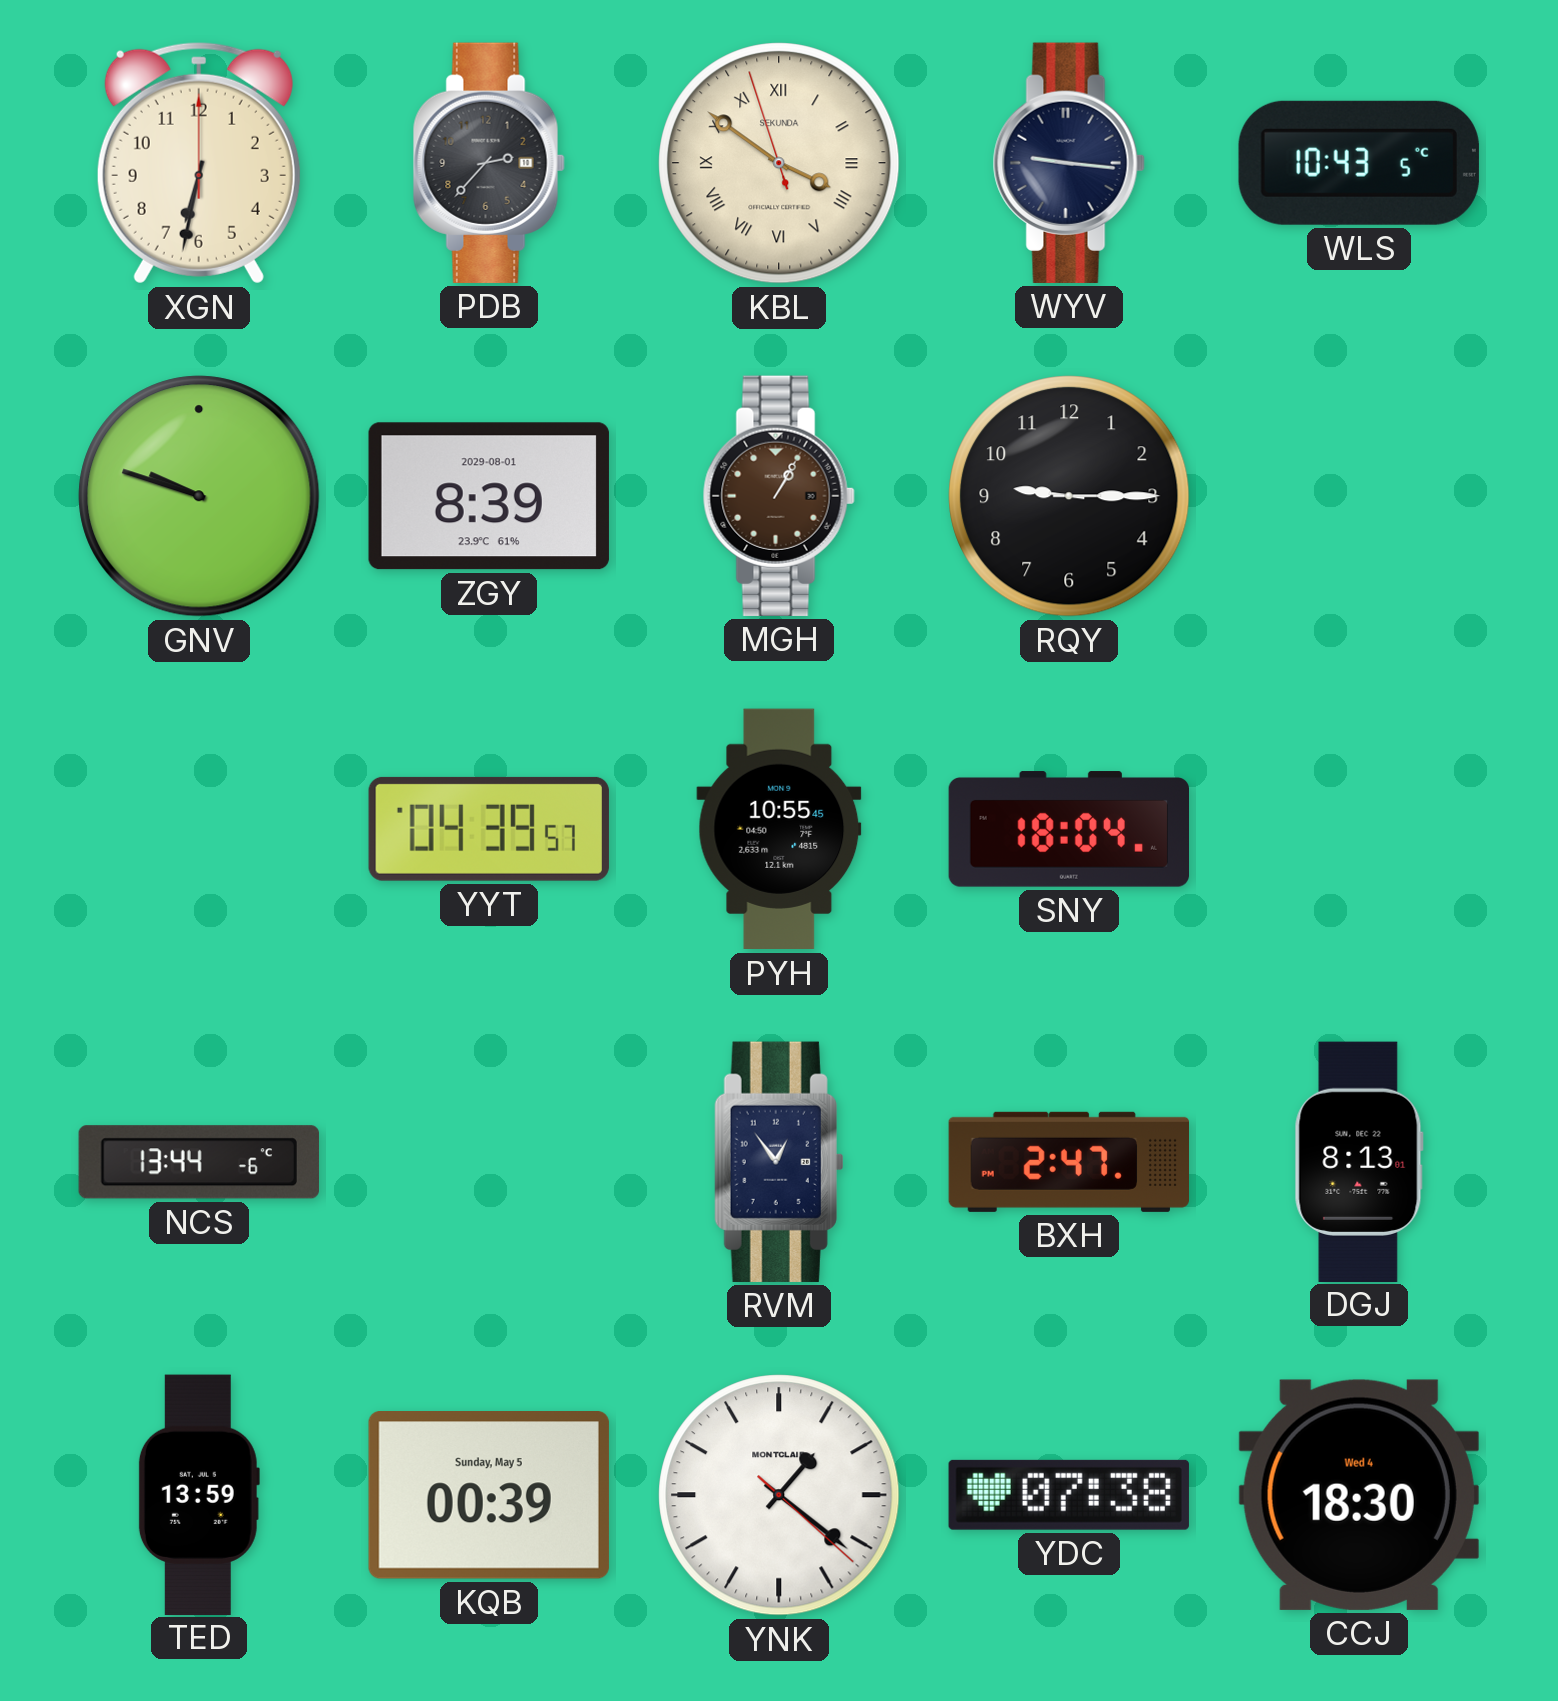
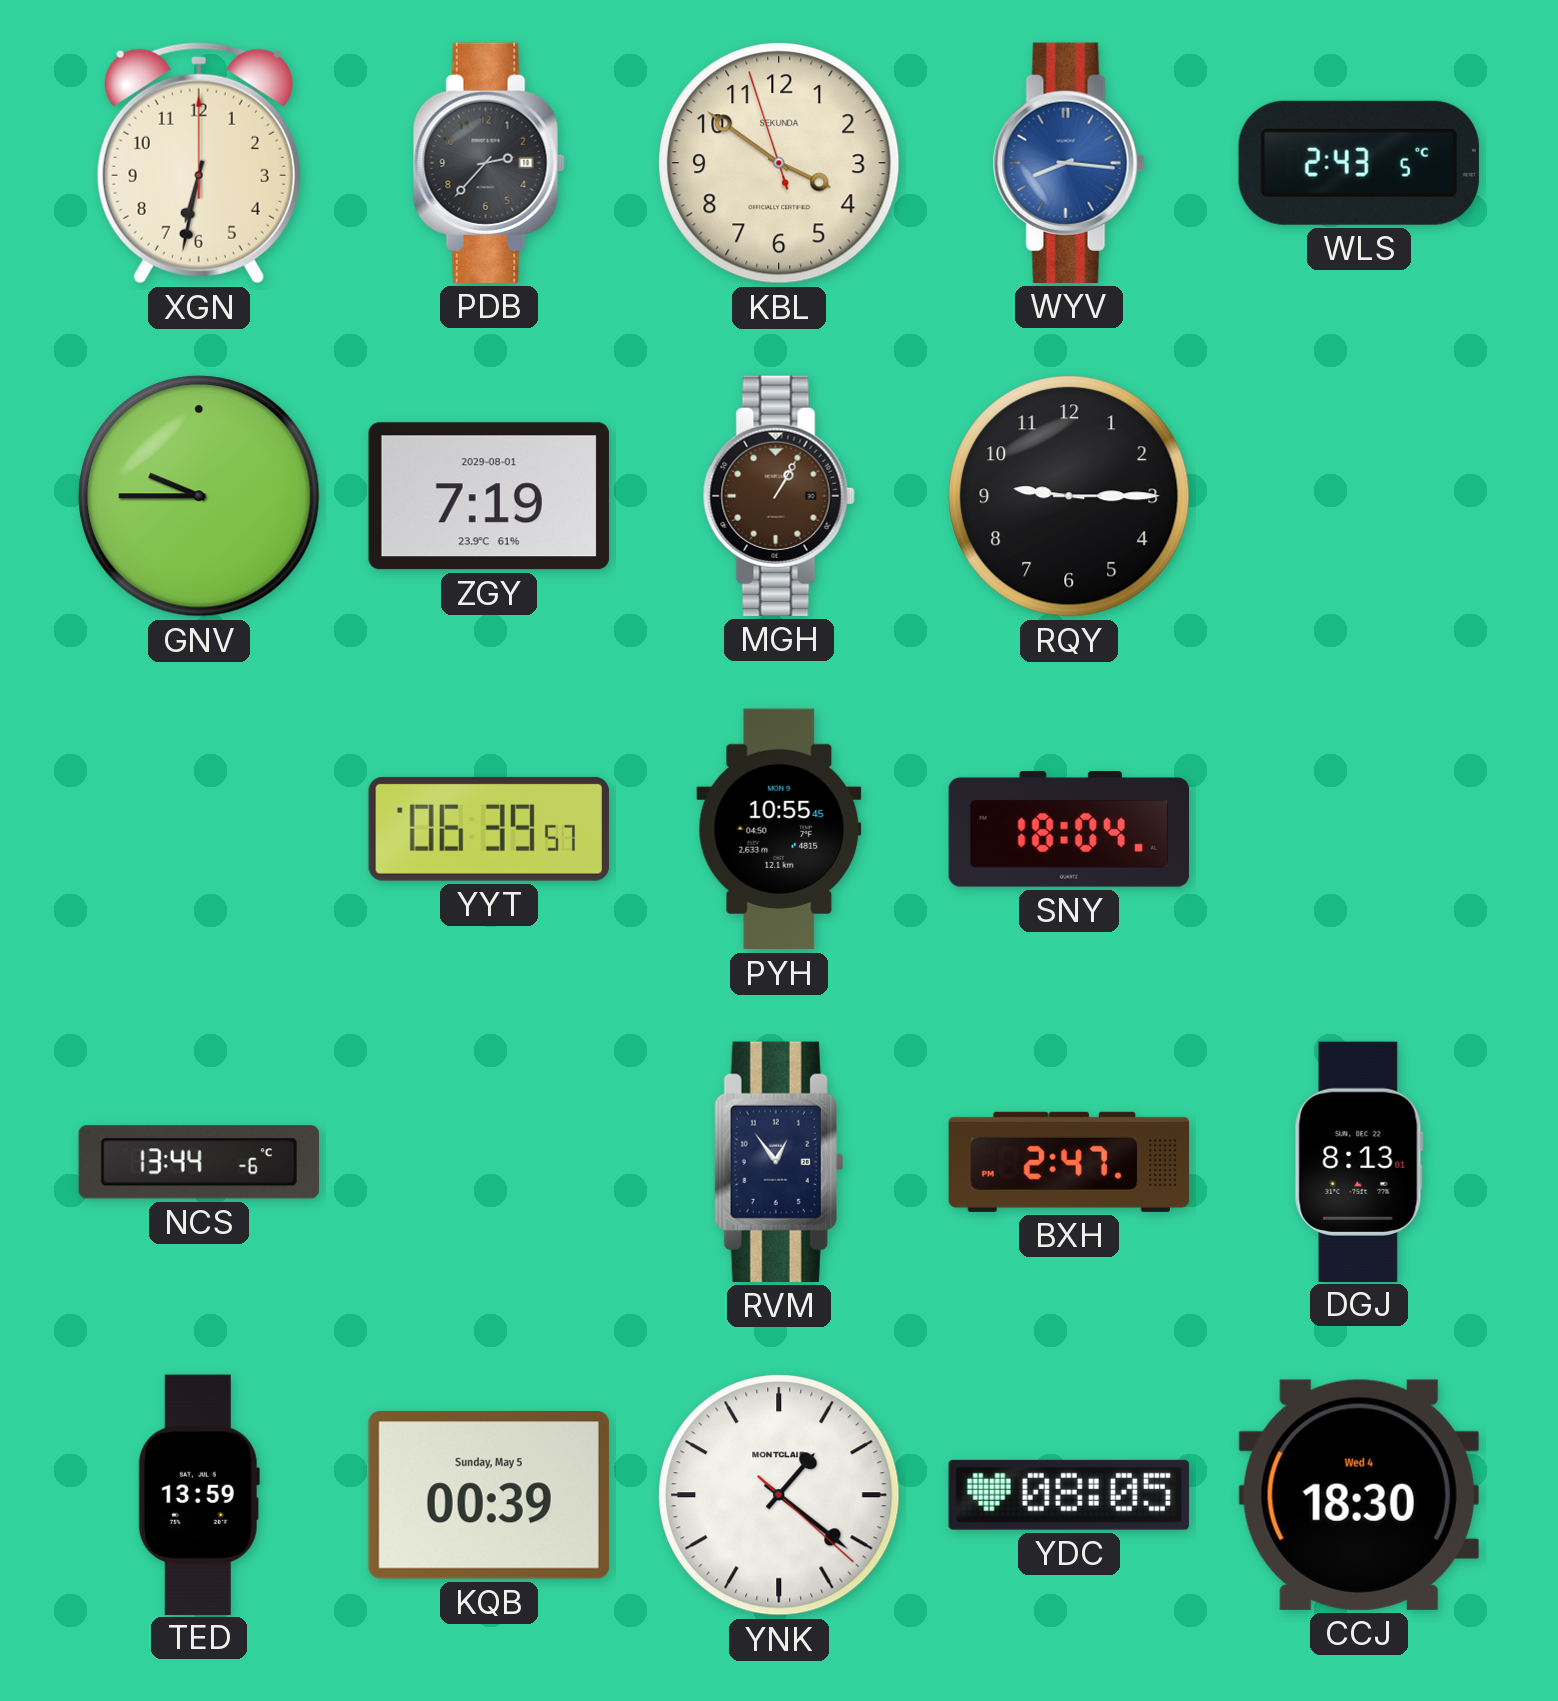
KBL numerals: Roman -> Arabic (779, 163)
WYV: 9:16 -> 8:16 (1069, 163)
WYV dial: navy -> blue (1069, 163)
WLS: 10:43 -> 2:43 (1359, 163)
GNV: 9:48 -> 9:45 (199, 496)
ZGY: 8:39 -> 7:19 (489, 496)
YYT: 04:39 -> 06:39 (489, 829)
YDC: 07:38 -> 08:05 (1069, 1495)
